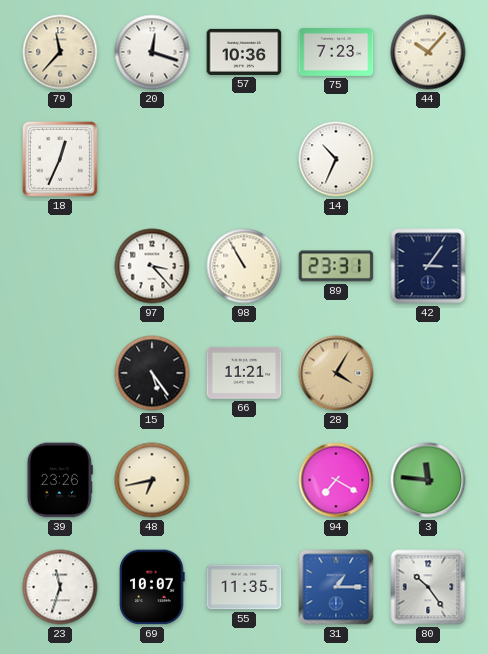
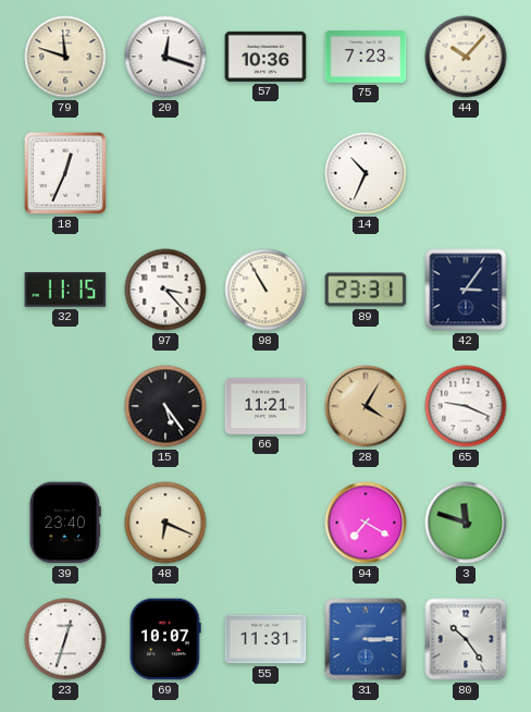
79: 11:37 -> 11:48 (65, 57)
32: none -> 11:15 (65, 291)
65: none -> 9:19 (466, 406)
39: 23:26 -> 23:40 (65, 523)
48: 6:43 -> 6:19 (165, 523)
3: 11:46 -> 11:48 (466, 523)
23: 11:33 -> 12:33 (65, 639)
55: 11:35 -> 11:31 (265, 639)
31: 1:15 -> 3:15 (366, 639)
